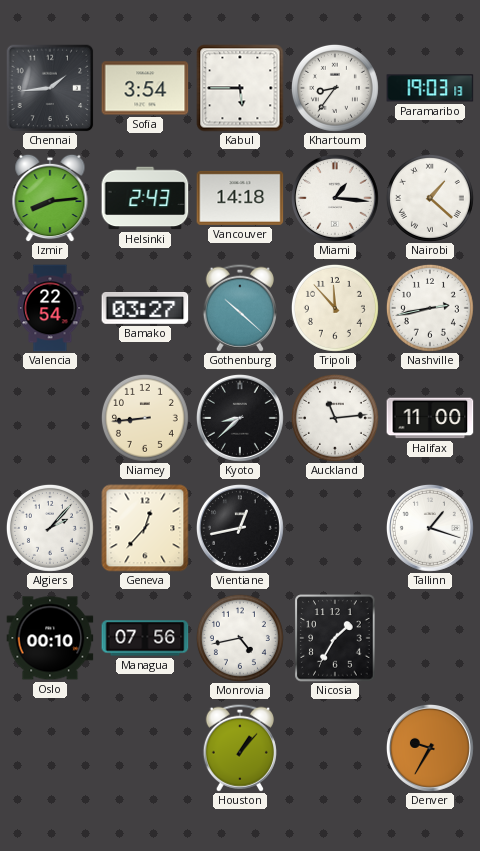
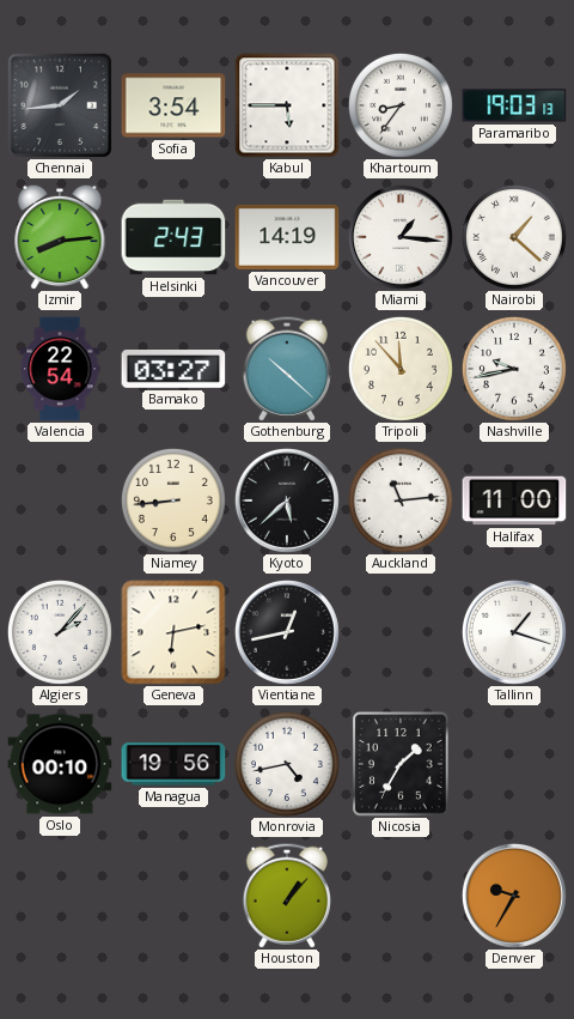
Vancouver: 14:18 -> 14:19 (287, 237)
Nashville: 2:43 -> 9:43 (514, 369)
Kyoto: 8:38 -> 5:38 (287, 501)
Geneva: 12:37 -> 6:13 (173, 632)
Managua: 07:56 -> 19:56 (173, 764)
